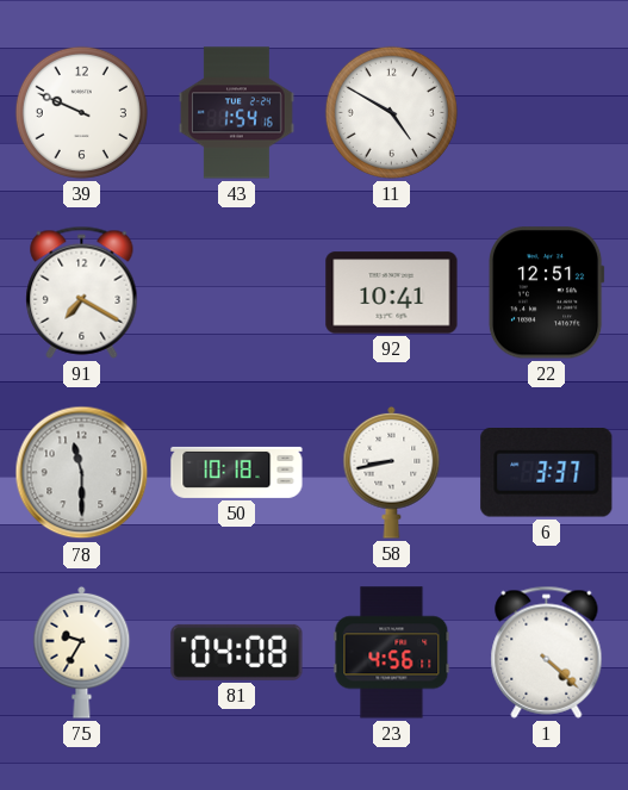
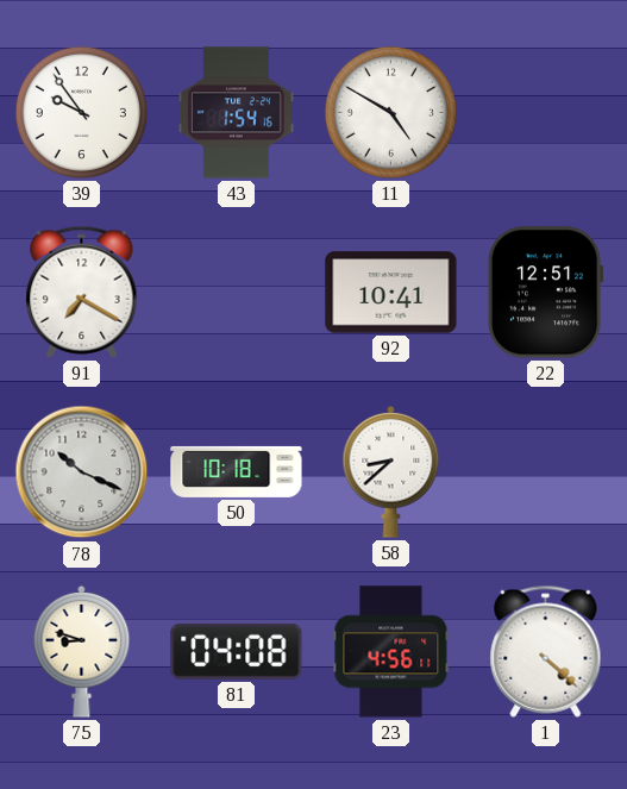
39: 9:49 -> 9:54 (81, 112)
78: 11:30 -> 10:19 (82, 472)
58: 8:43 -> 8:38 (391, 471)
6: 3:37 -> none (547, 473)
75: 9:35 -> 8:48 (82, 651)
